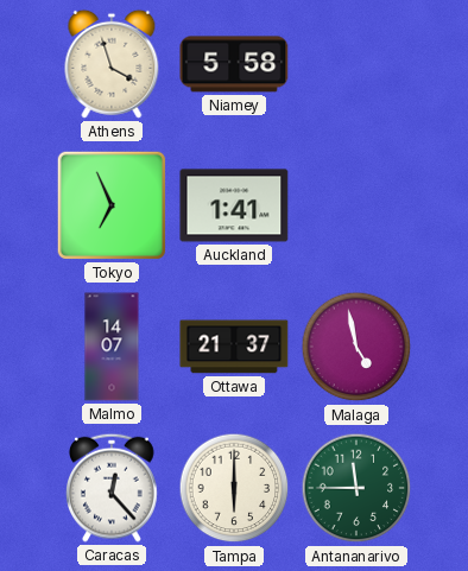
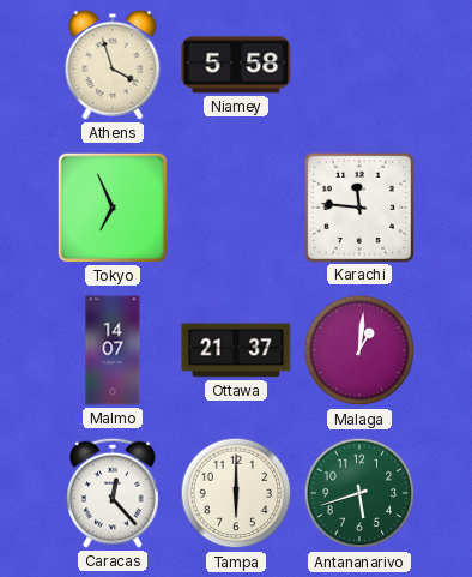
Auckland: 1:41 -> none (234, 205)
Karachi: none -> 11:46 (358, 206)
Malaga: 4:58 -> 1:01 (359, 350)
Antananarivo: 11:45 -> 5:42 (359, 493)
